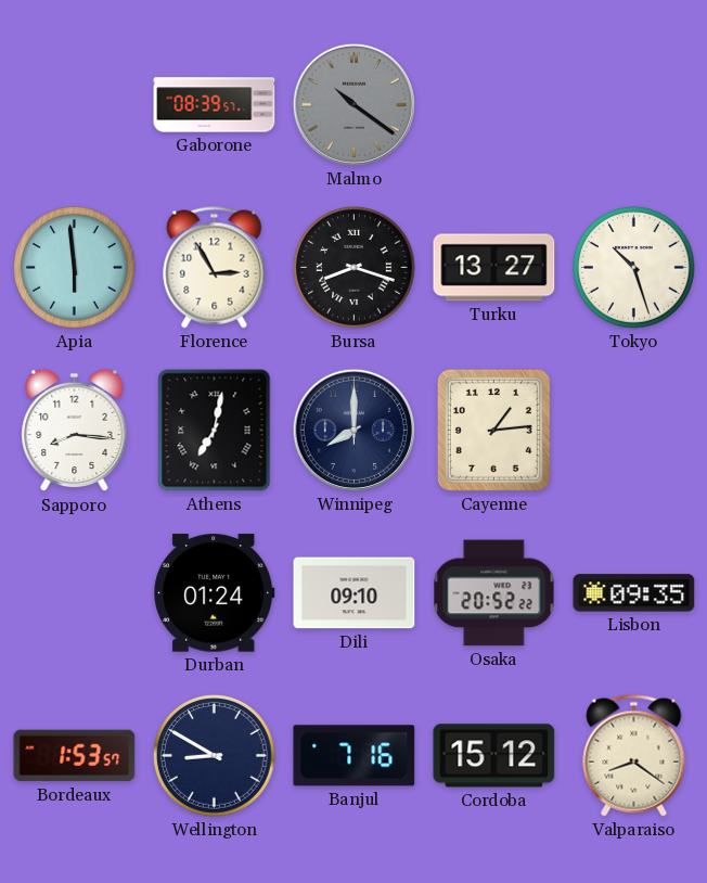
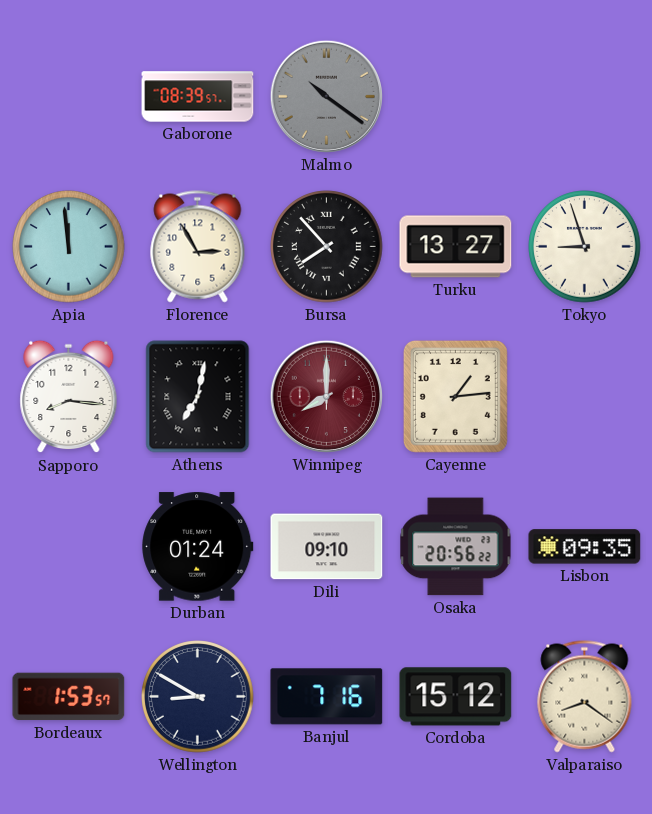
Apia: 5:59 -> 11:59 (69, 247)
Bursa: 8:18 -> 7:53 (327, 247)
Tokyo: 10:27 -> 8:57 (585, 247)
Winnipeg dial: navy -> burgundy (326, 396)
Osaka: 20:52 -> 20:56 (456, 547)
